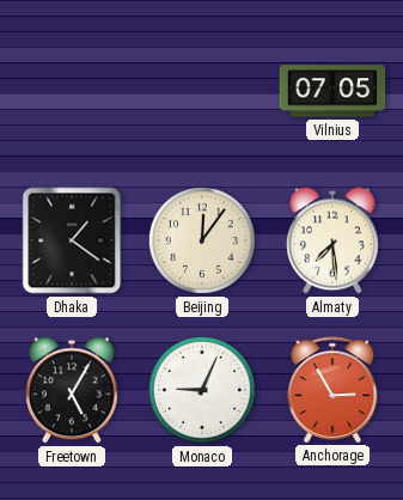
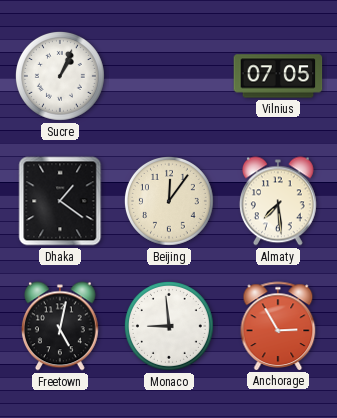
Sucre: none -> 1:04 (60, 76)
Freetown: 5:05 -> 5:02 (60, 326)
Monaco: 9:04 -> 8:59 (169, 326)
